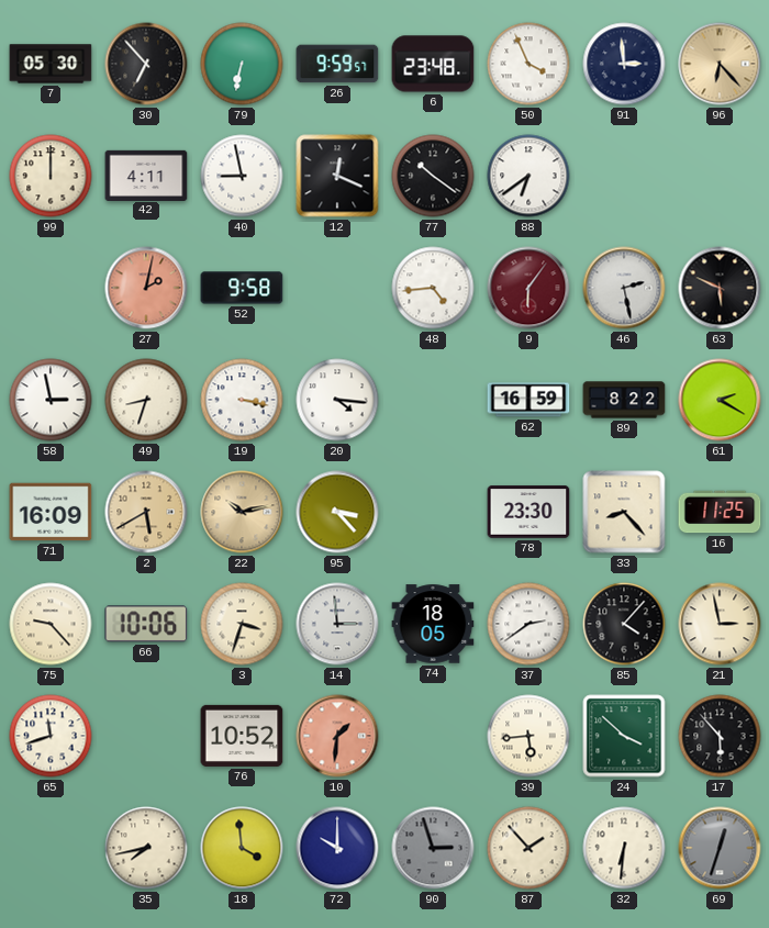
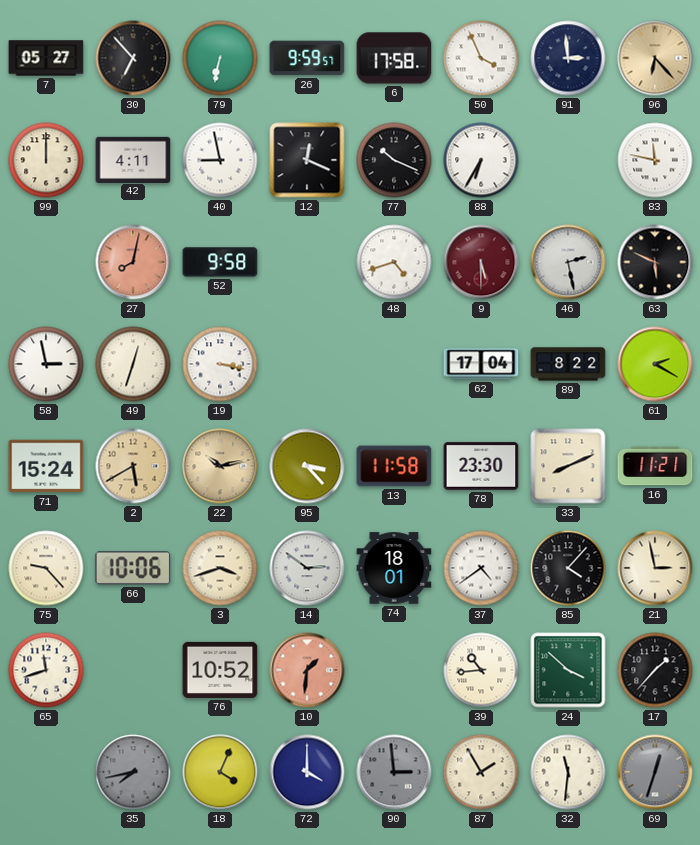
7: 05:30 -> 05:27 (46, 58)
6: 23:48 -> 17:58 (394, 58)
77: 10:21 -> 10:19 (394, 160)
88: 6:39 -> 6:35 (481, 160)
83: none -> 11:47 (655, 160)
27: 2:02 -> 8:02 (133, 262)
48: 4:44 -> 4:42 (394, 262)
9: 6:06 -> 5:30 (481, 262)
49: 8:33 -> 12:33 (133, 364)
20: 4:16 -> none (337, 400)
62: 16:59 -> 17:04 (481, 364)
71: 16:09 -> 15:24 (46, 466)
13: none -> 11:58 (394, 466)
33: 8:23 -> 8:11 (568, 466)
16: 11:25 -> 11:21 (655, 466)
3: 3:33 -> 3:42 (220, 568)
14: 2:59 -> 2:51 (307, 568)
74: 18:05 -> 18:01 (394, 568)
37: 2:39 -> 4:39 (481, 568)
39: 5:44 -> 10:44 (481, 670)
17: 5:53 -> 1:37 (655, 670)
35 dial: cream -> grey (133, 772)
18: 3:59 -> 4:04 (220, 772)
72: 10:00 -> 4:00 (307, 772)
90: 2:57 -> 2:59 (394, 772)
87: 1:53 -> 1:55 (481, 772)
32: 6:31 -> 11:31 (568, 772)
